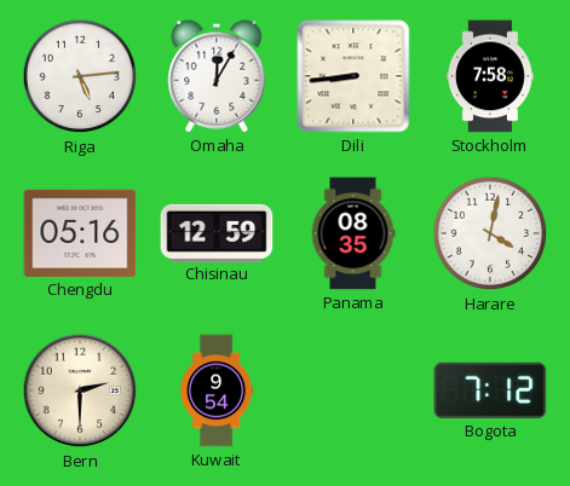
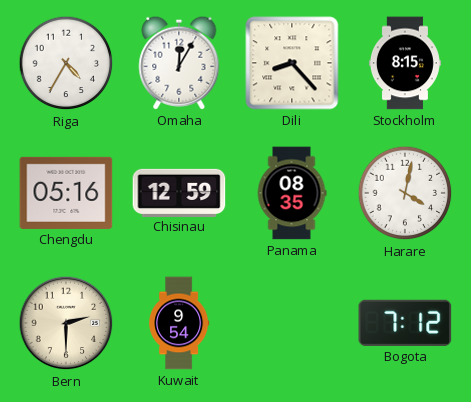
Riga: 5:14 -> 4:35 (66, 63)
Dili: 8:44 -> 8:23 (292, 63)
Stockholm: 7:58 -> 8:15 (405, 63)
